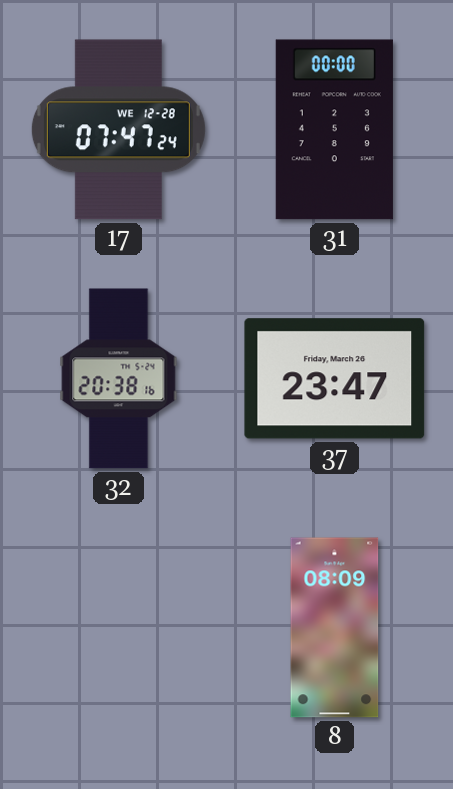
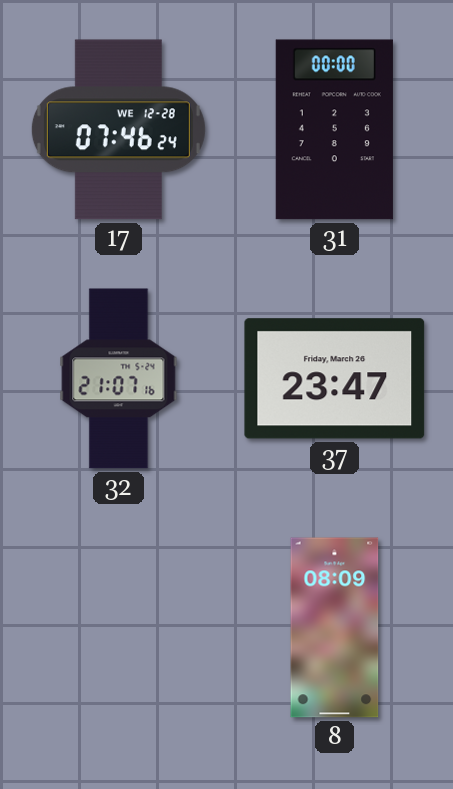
17: 07:47 -> 07:46 (118, 130)
32: 20:38 -> 21:07 (119, 379)
